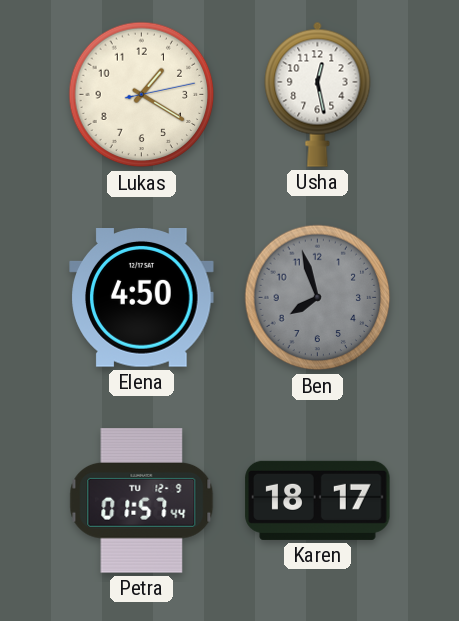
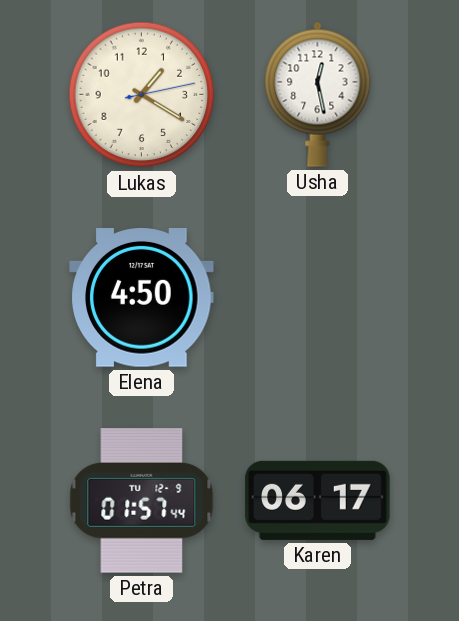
Ben: 7:57 -> none (318, 298)
Karen: 18:17 -> 06:17 (318, 500)
